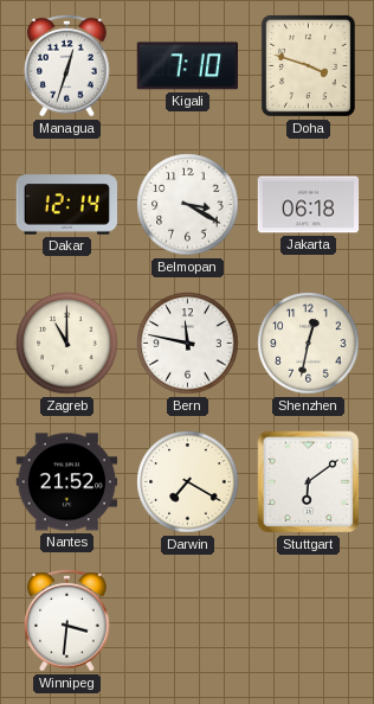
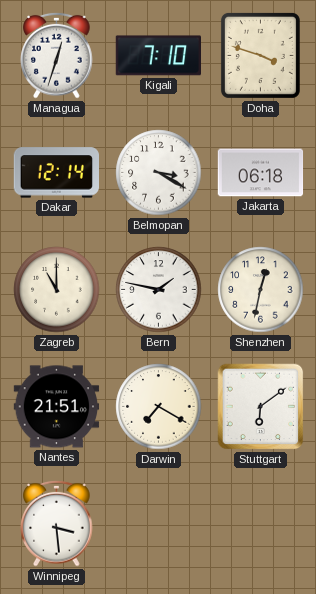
Bern: 11:47 -> 1:47 (159, 290)
Nantes: 21:52 -> 21:51 (57, 407)
Winnipeg: 3:31 -> 3:29 (57, 523)
